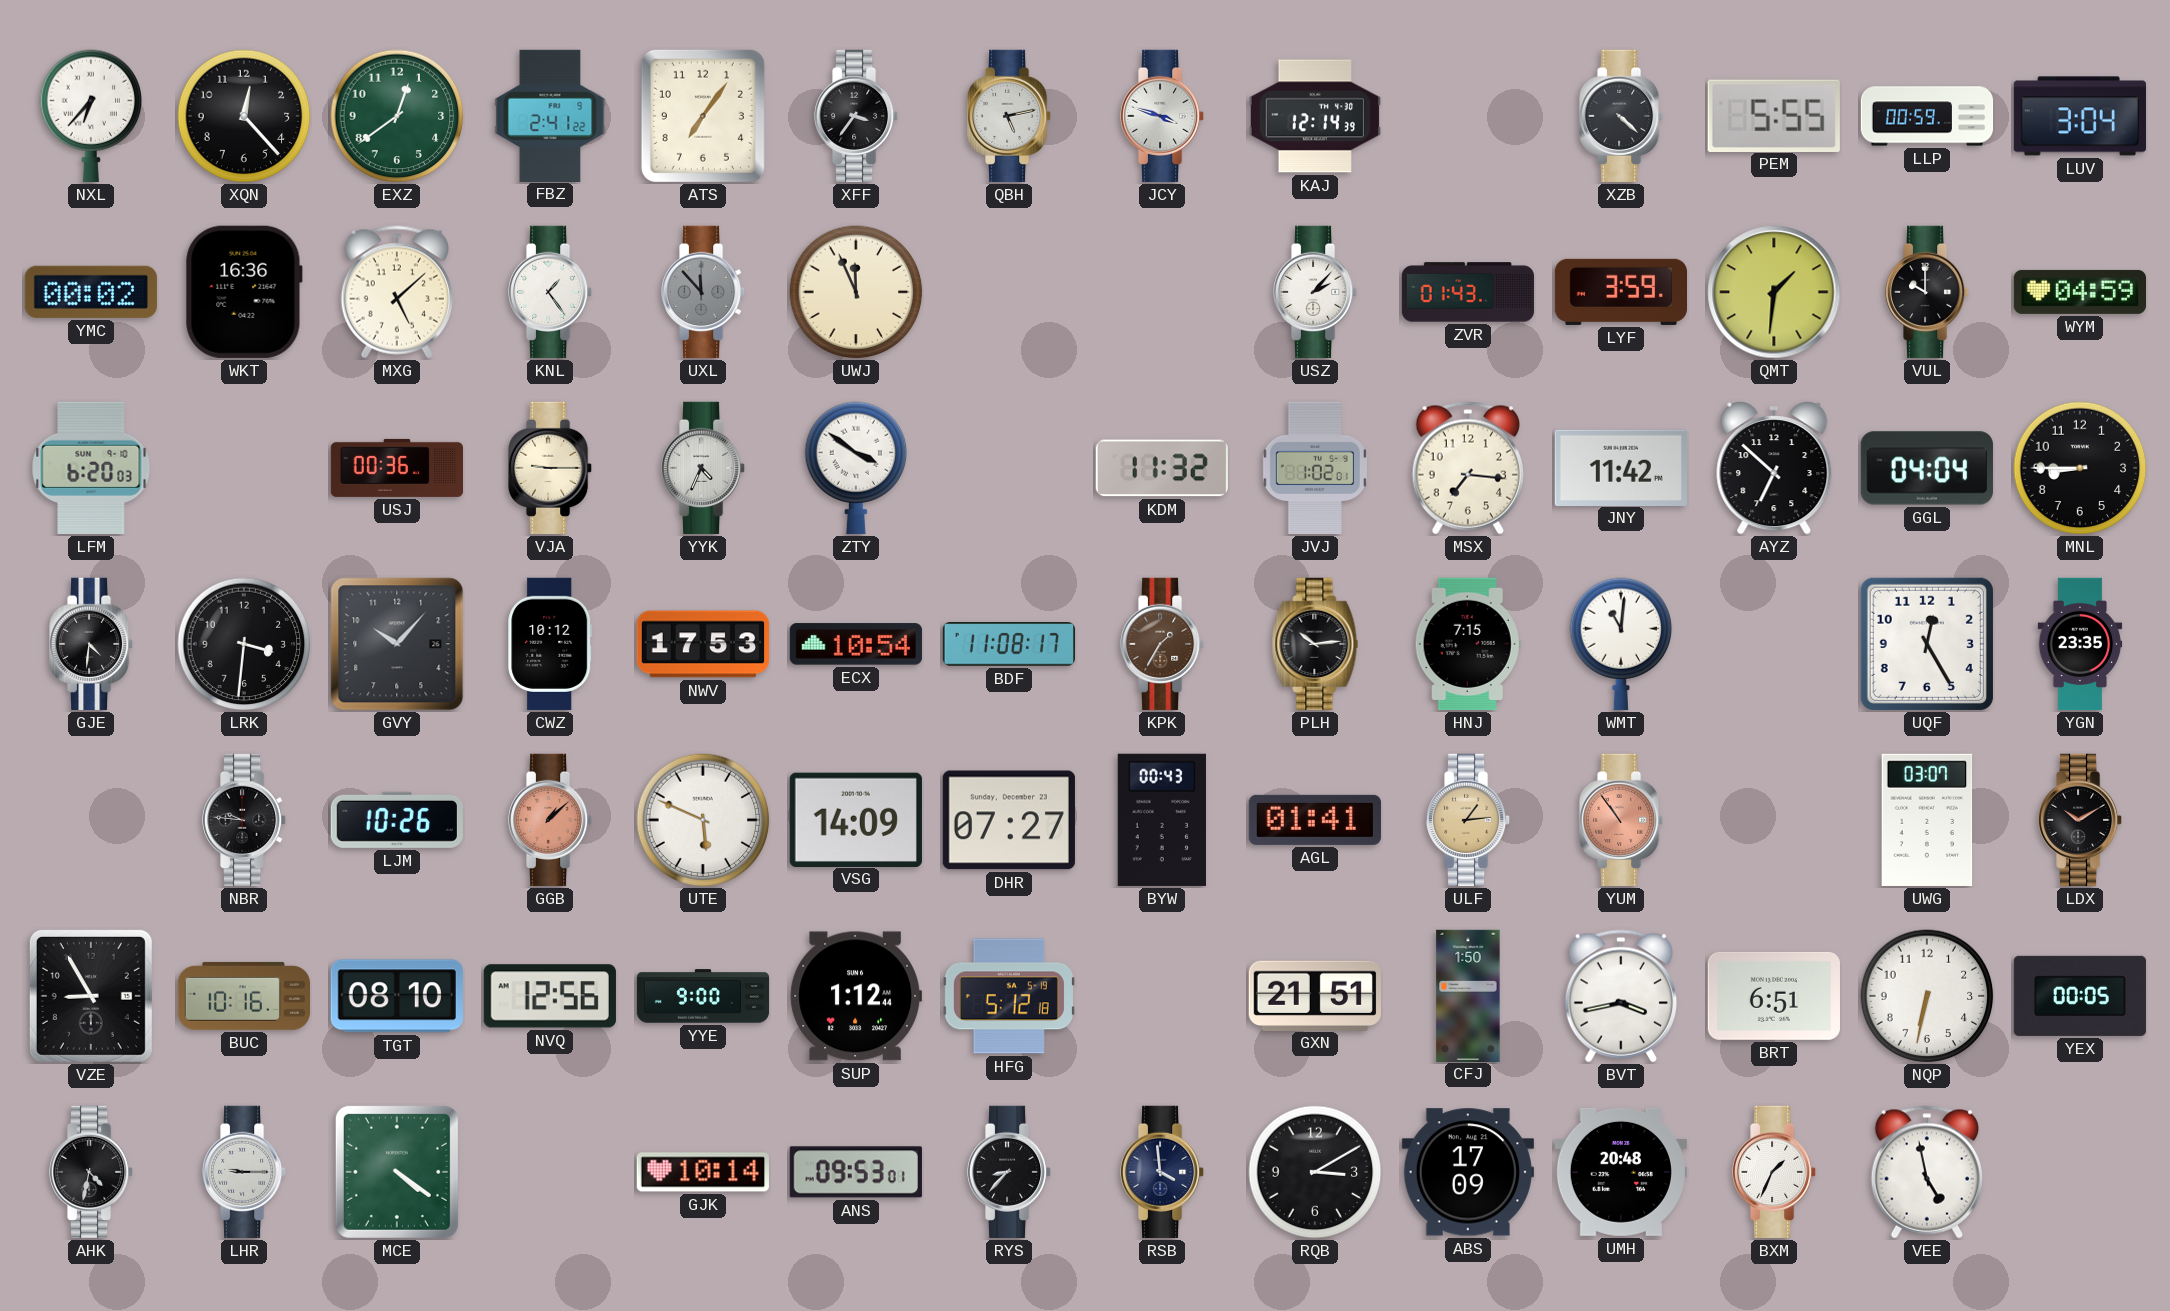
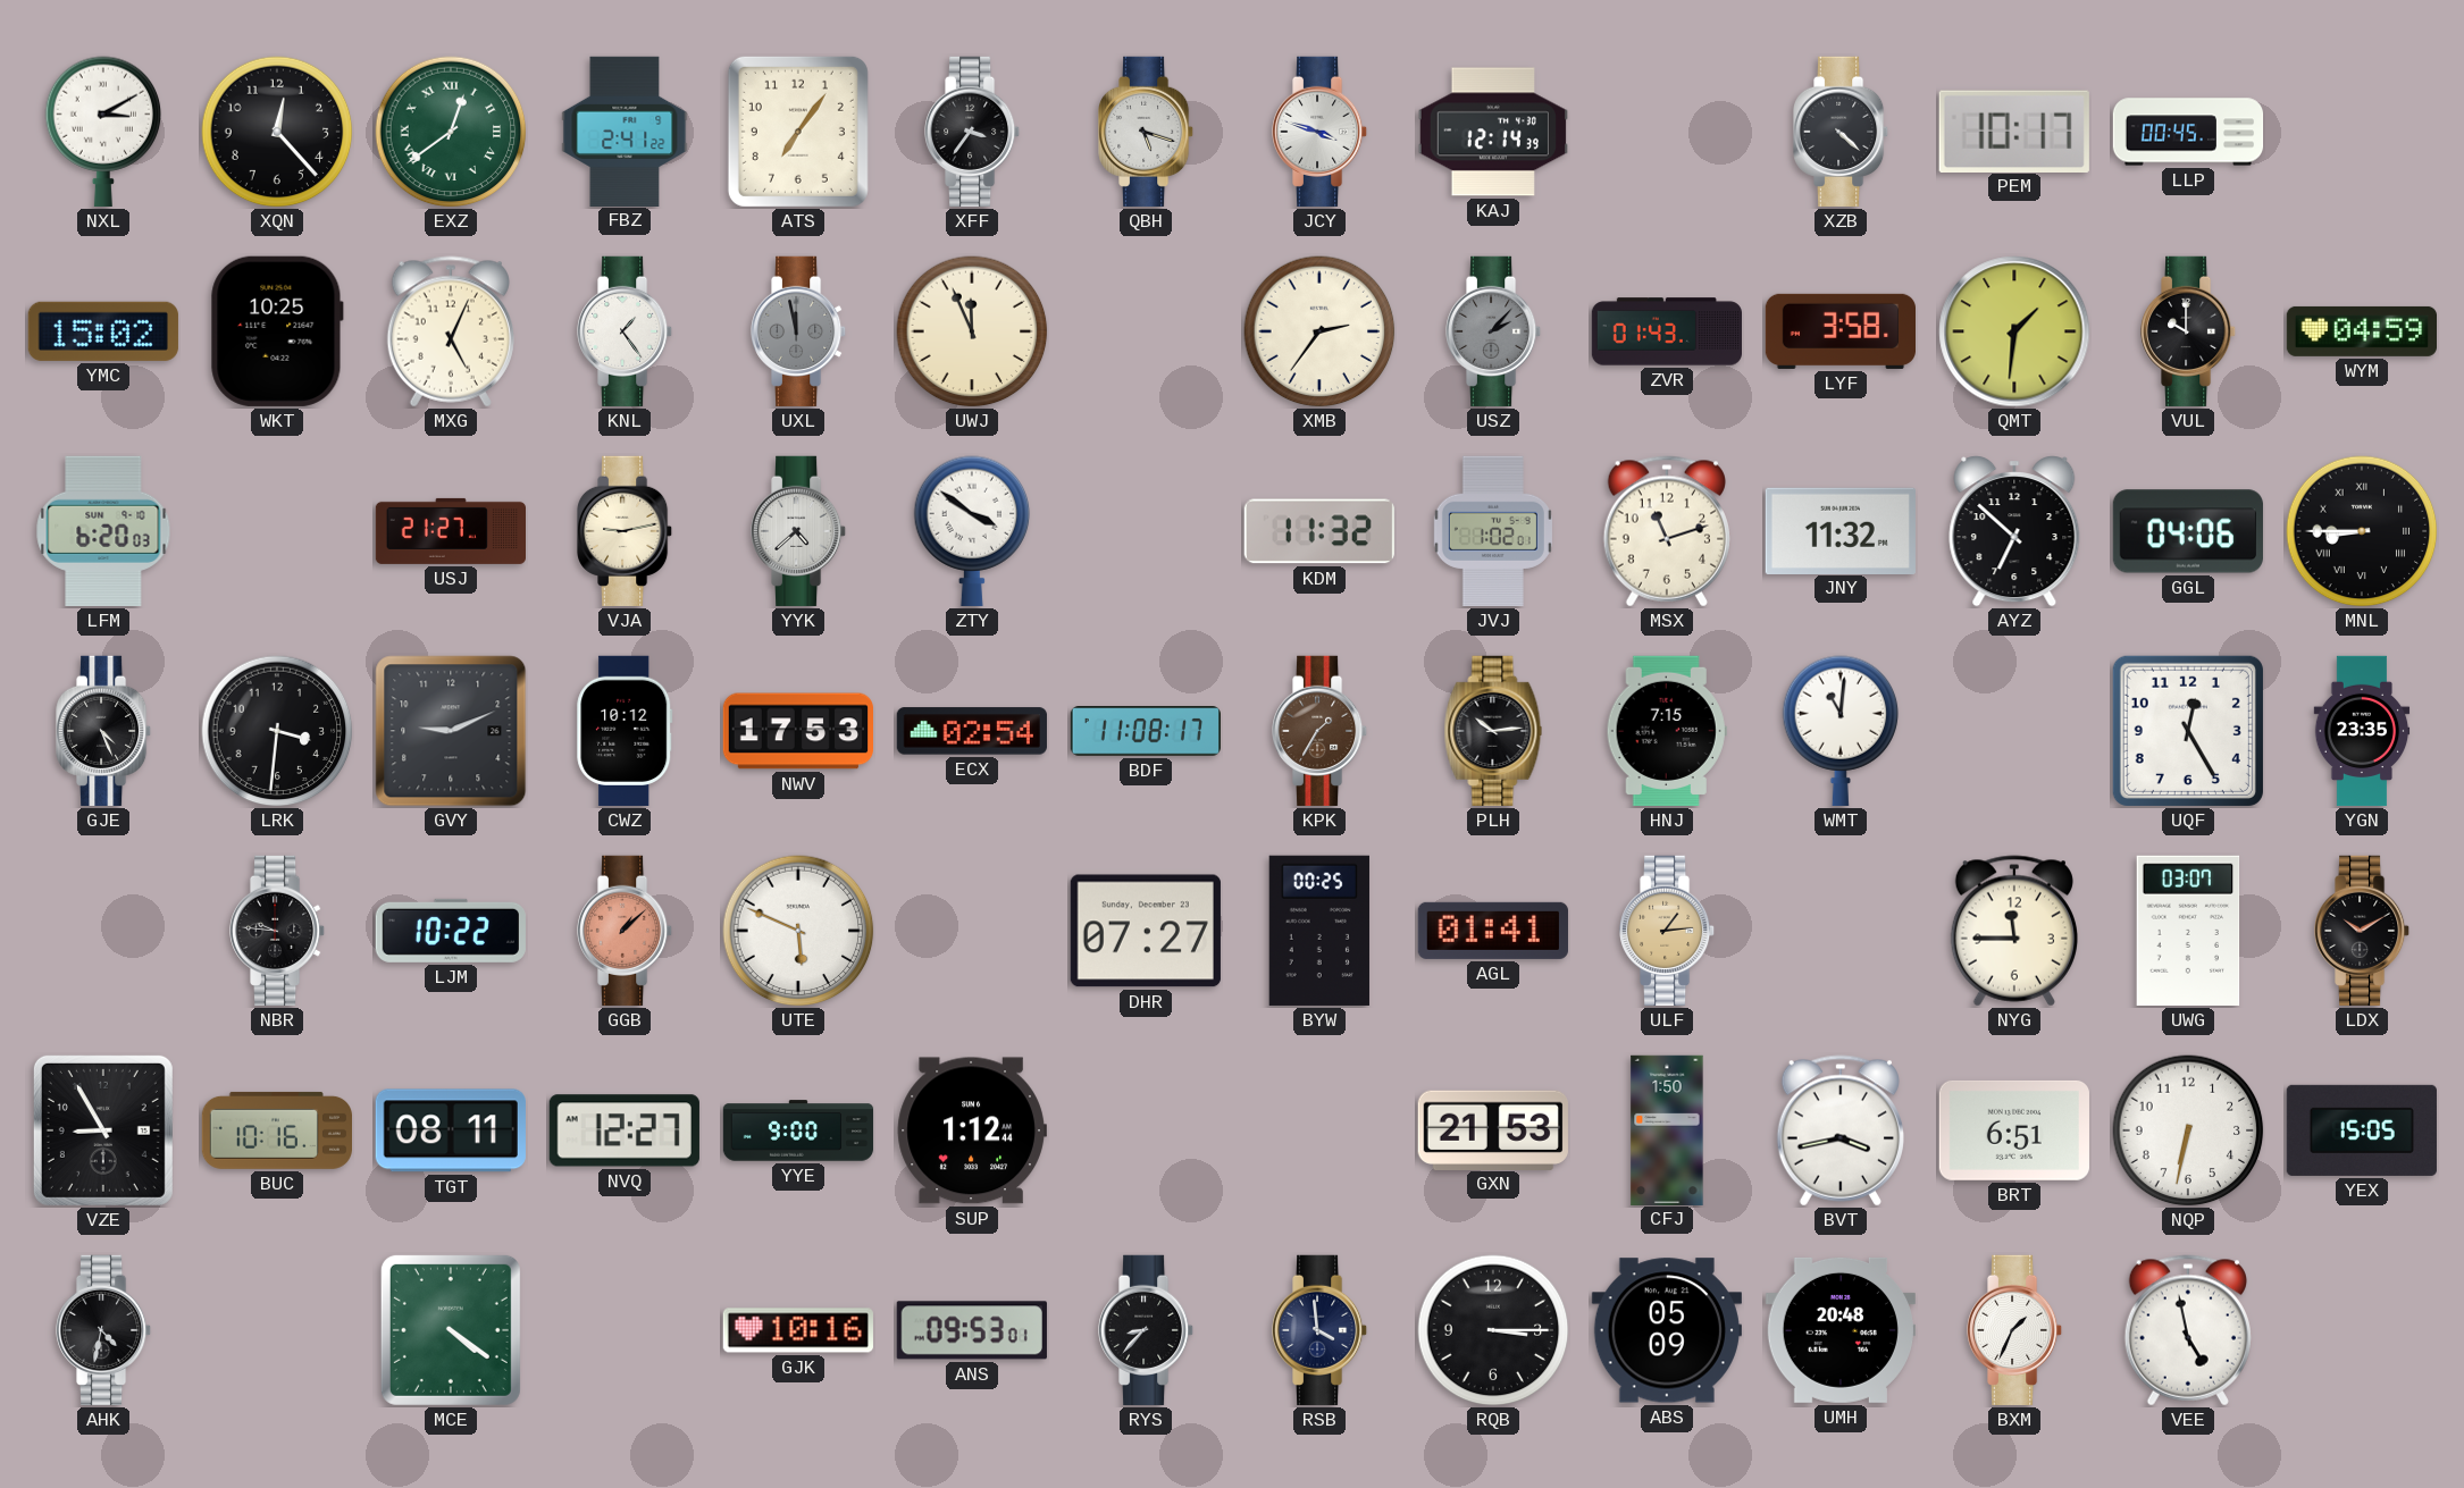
NXL: 6:37 -> 3:10 (103, 132)
EXZ numerals: Arabic -> Roman (451, 132)
QBH: 5:13 -> 5:18 (1147, 132)
PEM: 5:55 -> 10:17 (2014, 131)
LLP: 00:59 -> 00:45 (2188, 132)
LUV: 3:04 -> none (2080, 116)
YMC: 00:02 -> 15:02 (103, 331)
WKT: 16:36 -> 10:25 (277, 331)
MXG: 5:08 -> 5:04 (451, 331)
UXL: 11:53 -> 11:58 (799, 331)
XMB: none -> 2:36 (1319, 331)
USZ dial: white -> grey (1494, 331)
LYF: 3:59 -> 3:58 (1839, 331)
USJ: 00:36 -> 21:27 (450, 531)
VJA: 9:15 -> 9:13 (626, 531)
YYK: 4:34 -> 4:38 (799, 531)
MSX: 7:16 -> 11:12 (1667, 531)
JNY: 11:42 -> 11:32 (1841, 530)
GGL: 04:04 -> 04:06 (2188, 531)
MNL numerals: Arabic -> Roman (2362, 531)
GJE: 4:31 -> 4:26 (104, 731)
GVY: 10:07 -> 9:11 (451, 731)
ECX: 10:54 -> 02:54 (972, 731)
LJM: 10:26 -> 10:22 (451, 931)
VSG: 14:09 -> none (856, 819)
BYW: 00:43 -> 00:25 (1319, 931)
YUM: 10:54 -> none (1622, 820)
NYG: none -> 11:45 (2014, 931)
TGT: 08:10 -> 08:11 (451, 1130)
NVQ: 12:56 -> 12:27 (625, 1130)
HFG: 5:12 -> none (1009, 996)
GXN: 21:51 -> 21:53 (1493, 1129)
YEX: 00:05 -> 15:05 (2362, 1130)
LHR: 9:15 -> none (245, 1172)
GJK: 10:14 -> 10:16 (798, 1330)
RQB: 3:10 -> 3:15 (1493, 1330)
ABS: 17:09 -> 05:09 (1667, 1330)
